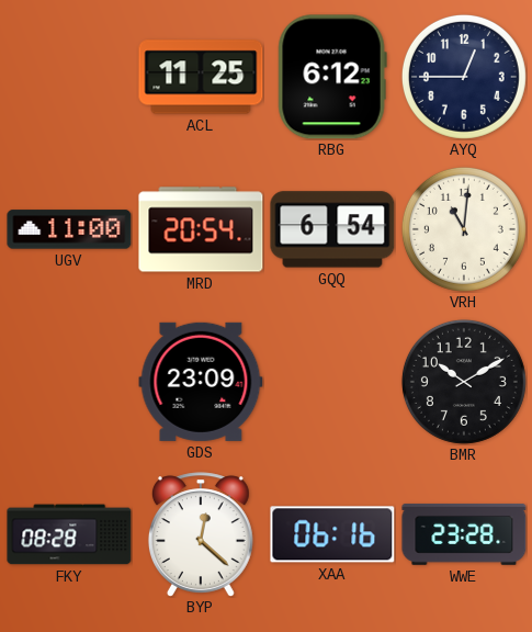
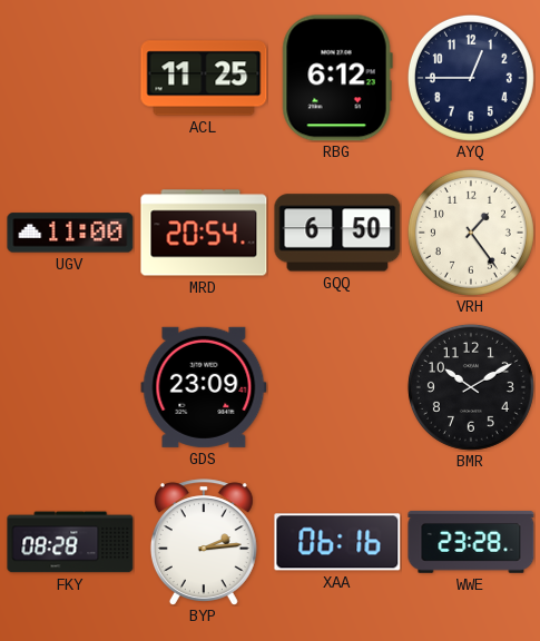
GQQ: 6:54 -> 6:50 (337, 233)
VRH: 11:01 -> 1:24 (471, 233)
BYP: 12:22 -> 2:14 (204, 542)
